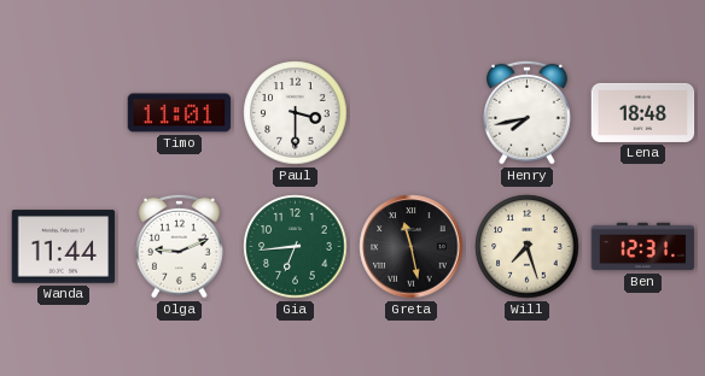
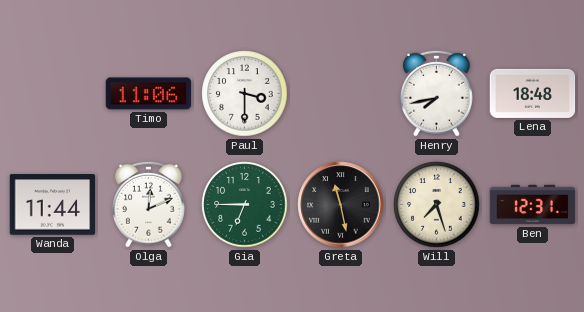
Timo: 11:01 -> 11:06 (149, 94)
Olga: 9:11 -> 12:11 (149, 204)
Gia: 6:44 -> 6:45 (245, 205)
